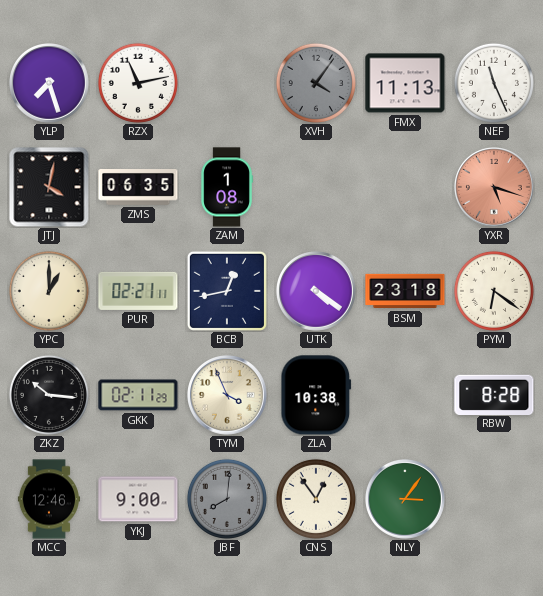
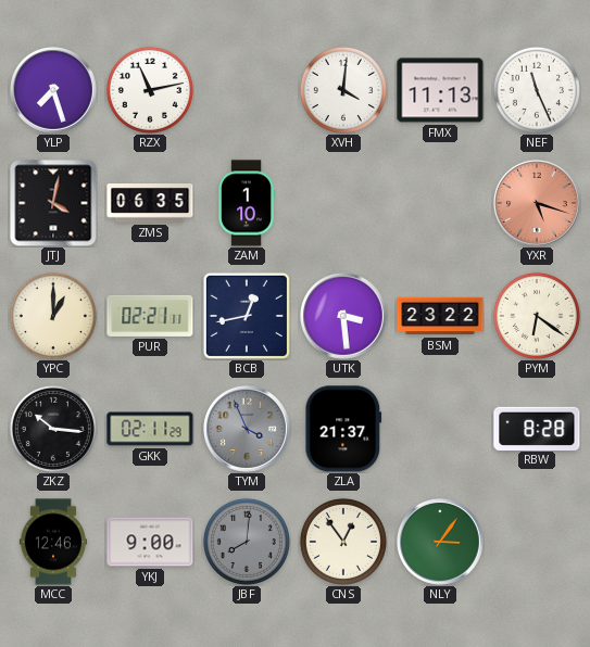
XVH: 4:06 -> 4:01 (343, 90)
XVH dial: grey -> white (343, 90)
ZAM: 1:08 -> 1:10 (247, 203)
UTK: 4:21 -> 3:29 (344, 317)
BSM: 23:18 -> 23:22 (440, 316)
TYM dial: cream -> grey (248, 430)
ZLA: 10:38 -> 21:37 (343, 429)
